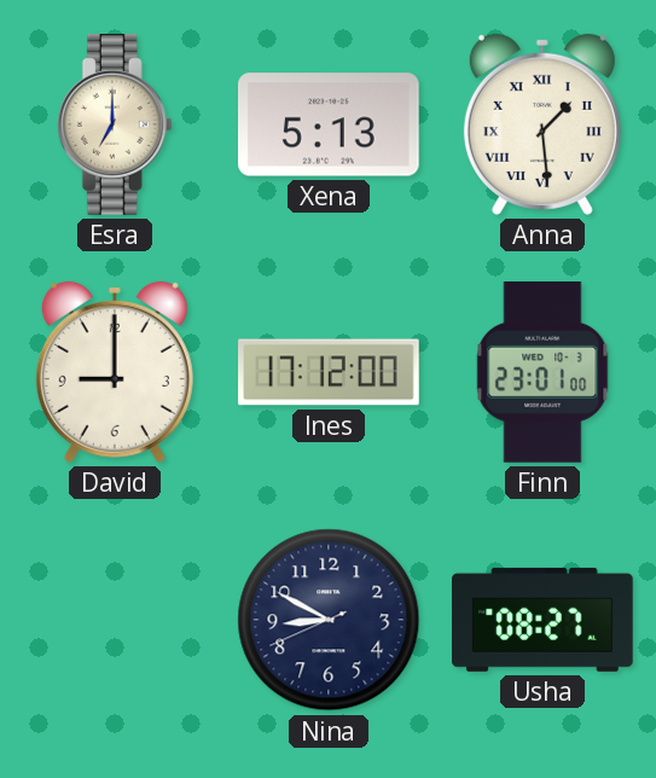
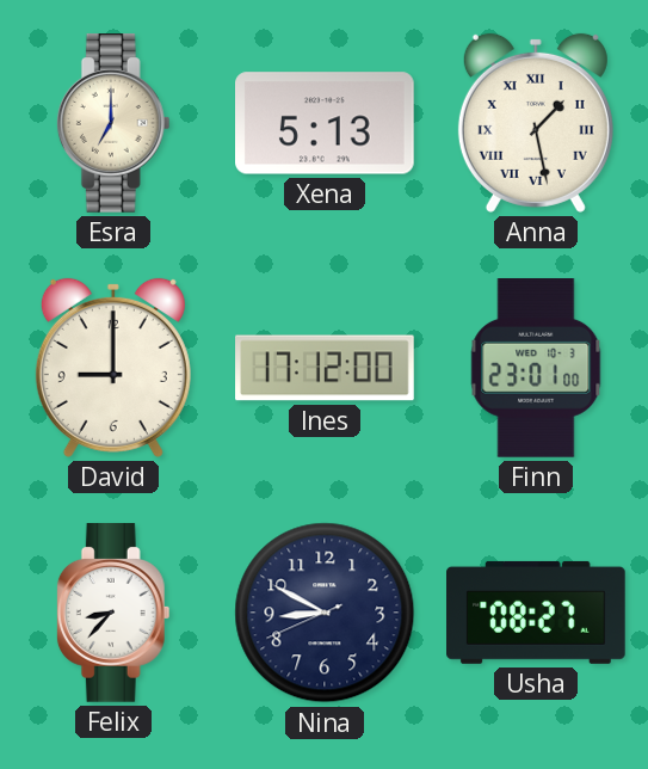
Anna: 1:29 -> 1:28 (536, 123)
Felix: none -> 8:37 (113, 614)
